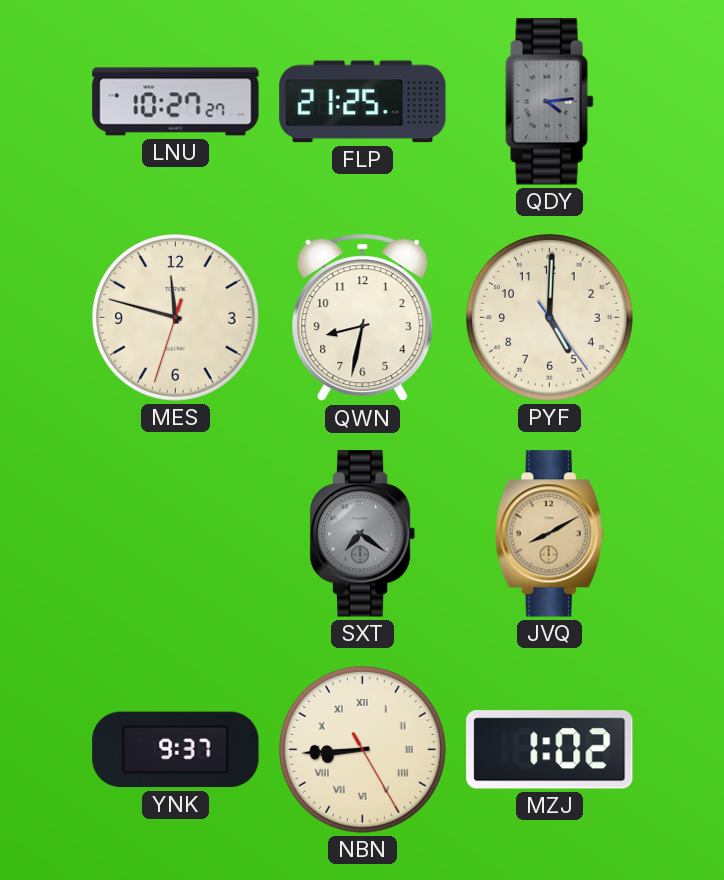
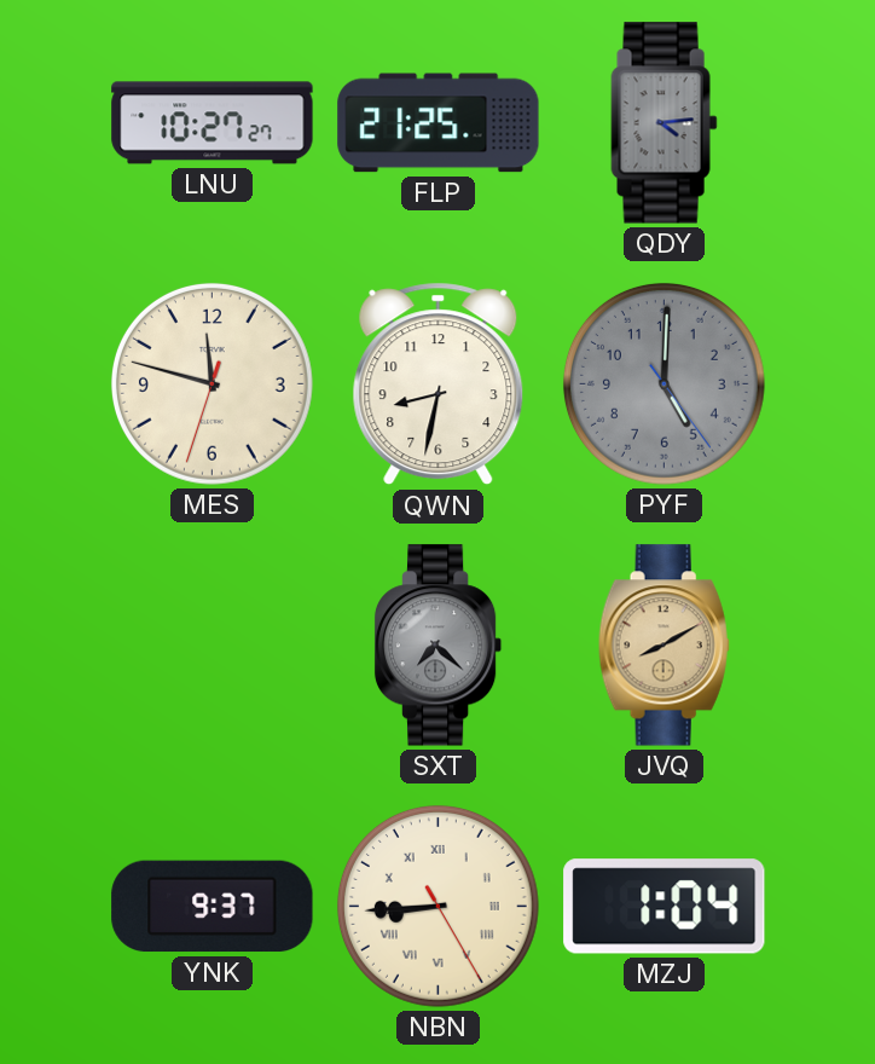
PYF dial: cream -> grey (664, 383)
SXT: 7:21 -> 7:22 (439, 646)
MZJ: 1:02 -> 1:04 (665, 907)
